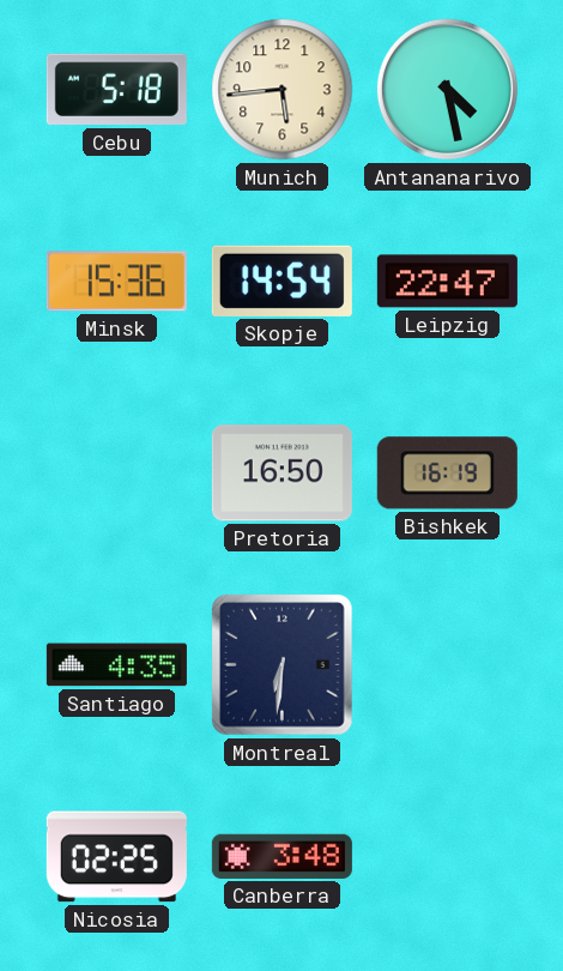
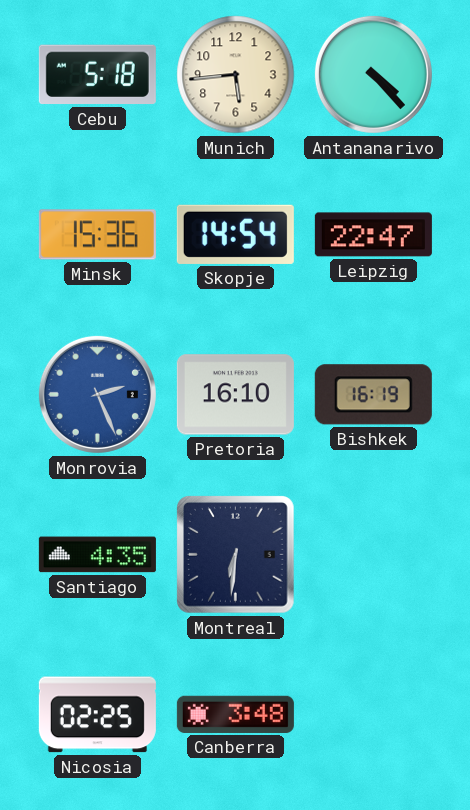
Antananarivo: 4:28 -> 4:23 (373, 74)
Monrovia: none -> 2:26 (97, 394)
Pretoria: 16:50 -> 16:10 (235, 395)
